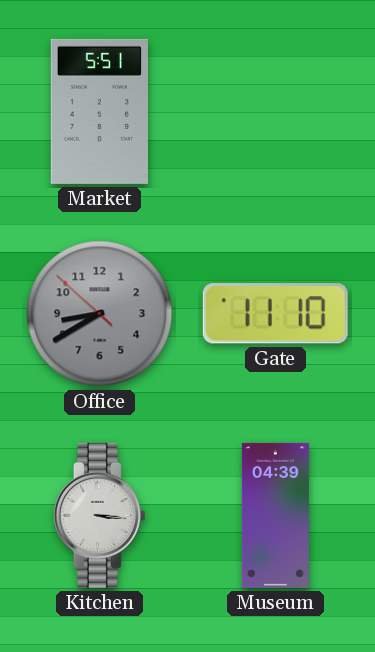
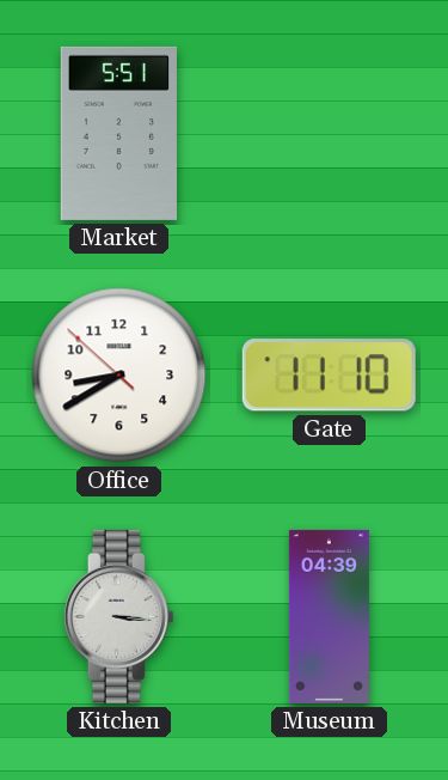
Office dial: grey -> white (119, 376)
